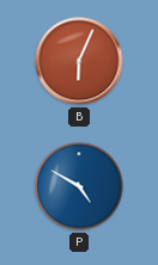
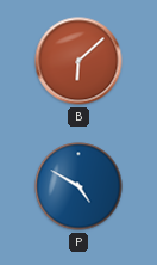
B: 6:04 -> 6:08 (78, 61)
